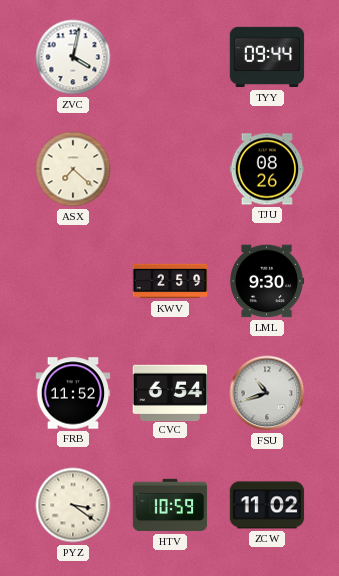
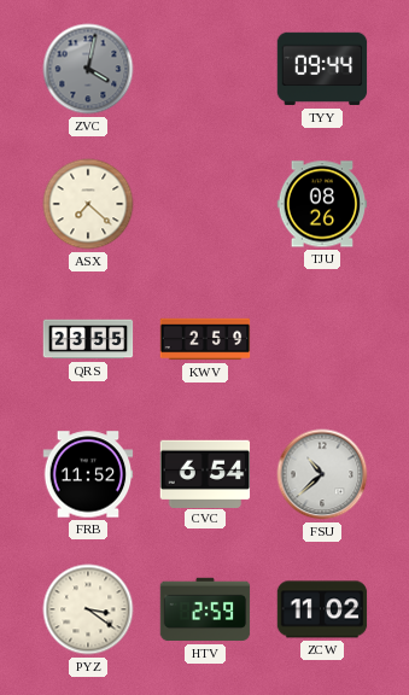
ZVC dial: white -> grey (88, 69)
QRS: none -> 23:55 (88, 339)
LML: 9:30 -> none (267, 281)
FSU: 10:42 -> 10:38 (322, 474)
HTV: 10:59 -> 2:59 (205, 609)
